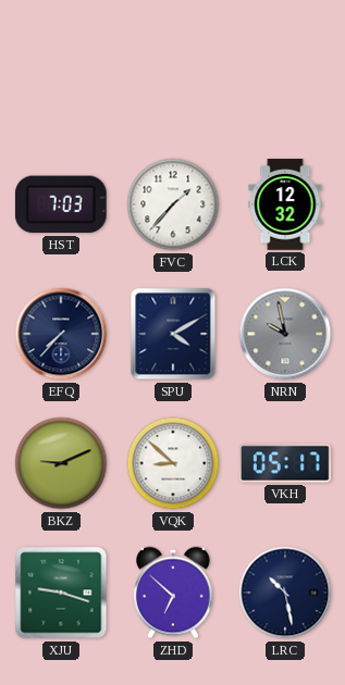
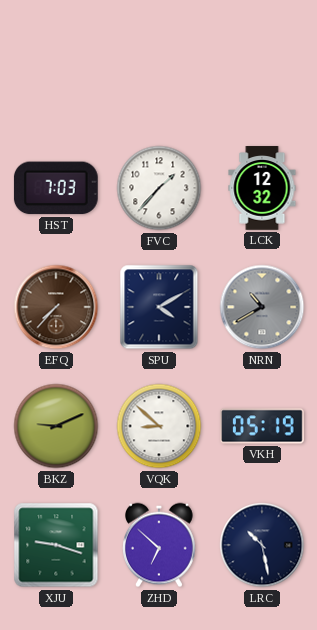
EFQ dial: navy -> brown (56, 307)
NRN: 9:58 -> 10:40 (262, 307)
VKH: 05:17 -> 05:19 (262, 426)
